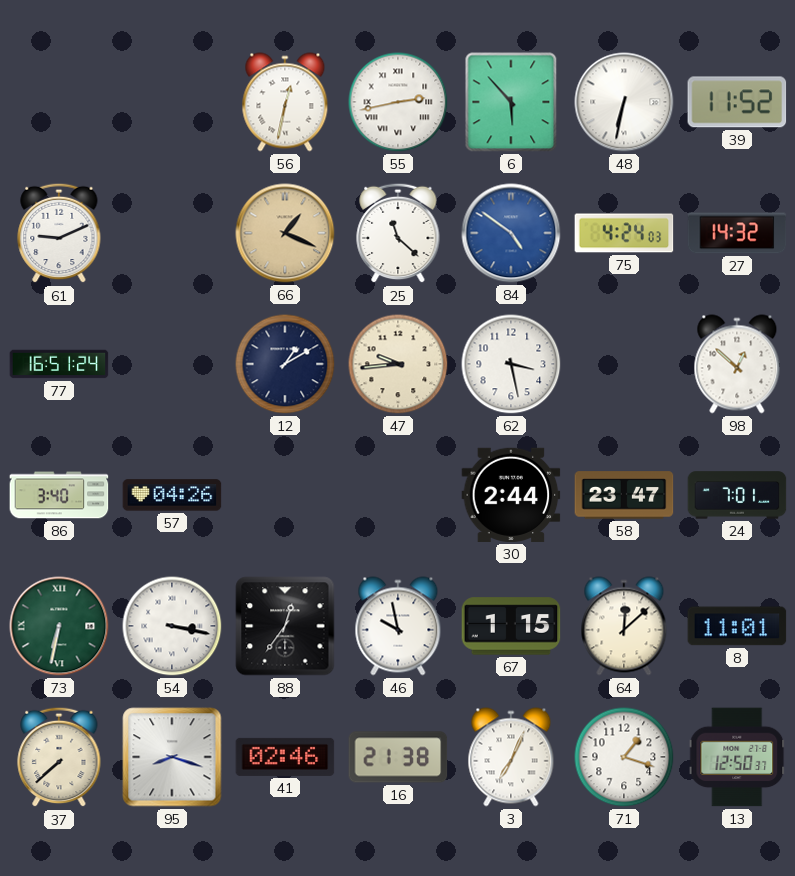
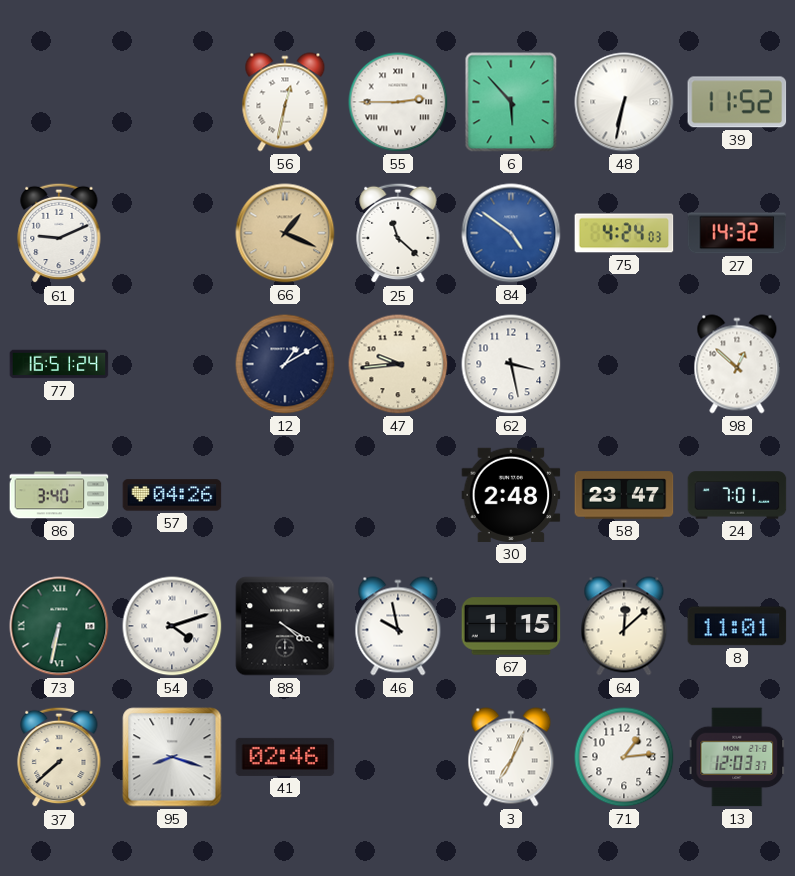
55: 2:43 -> 2:45 (398, 102)
30: 2:44 -> 2:48 (511, 495)
54: 3:17 -> 4:12 (172, 626)
88: 12:36 -> 4:20 (285, 626)
16: 21:38 -> none (398, 757)
71: 1:18 -> 1:14 (624, 757)
13: 12:50 -> 12:03 (737, 757)
